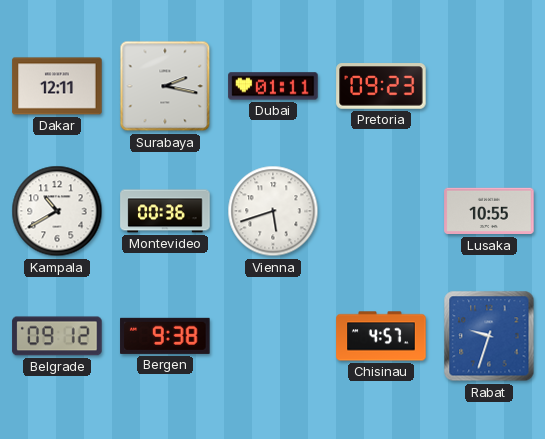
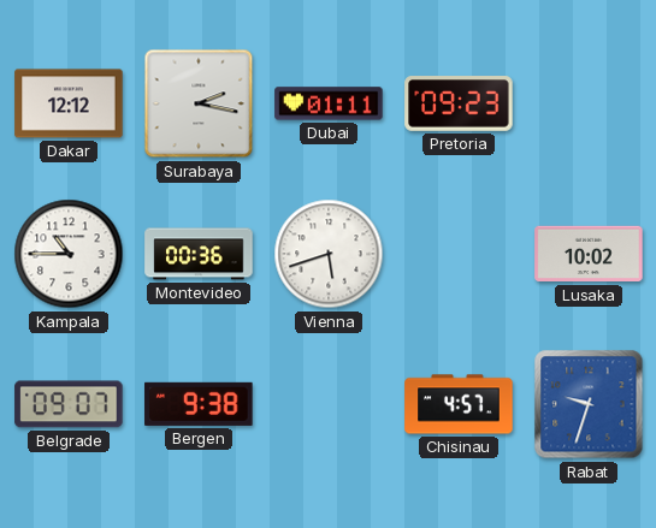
Dakar: 12:11 -> 12:12 (69, 103)
Kampala: 10:40 -> 10:45 (69, 254)
Lusaka: 10:55 -> 10:02 (589, 254)
Belgrade: 09:12 -> 09:07 (69, 404)
